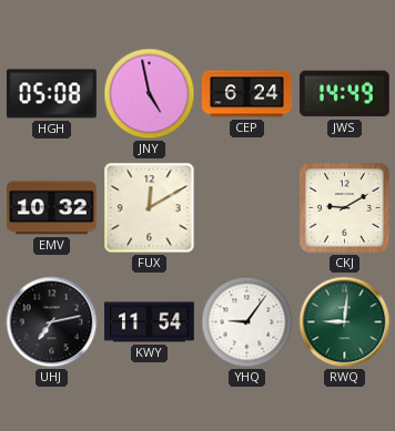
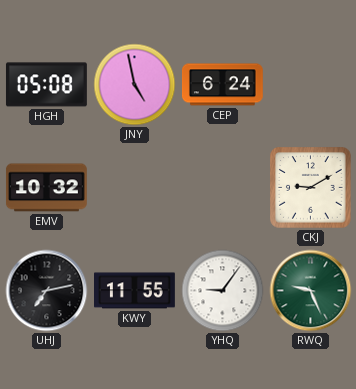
JWS: 14:49 -> none (344, 94)
FUX: 12:10 -> none (150, 208)
KWY: 11:54 -> 11:55 (135, 291)
RWQ: 9:01 -> 9:26 (311, 291)
